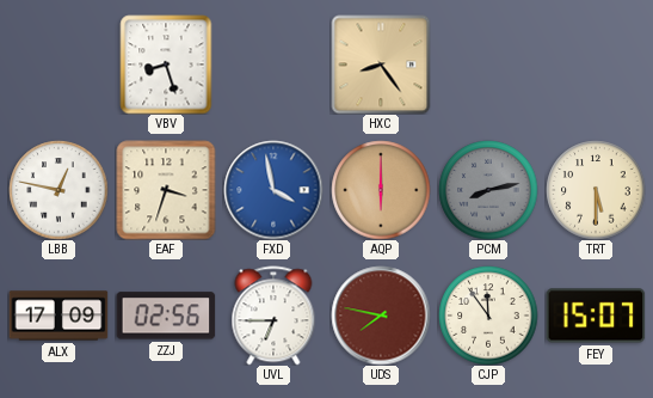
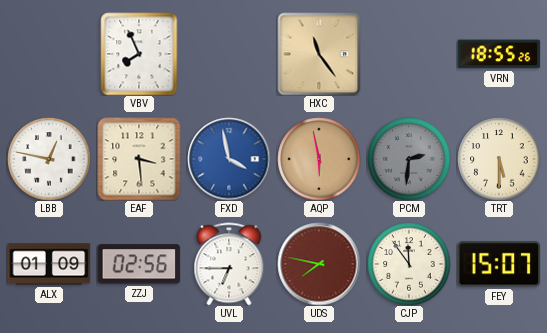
VBV: 8:27 -> 7:56 (139, 54)
HXC: 8:24 -> 11:24 (319, 54)
VRN: none -> 18:55 (499, 54)
EAF: 3:33 -> 3:29 (139, 159)
AQP: 6:00 -> 5:58 (319, 159)
PCM: 8:13 -> 2:31 (409, 159)
ALX: 17:09 -> 01:09 (49, 264)
